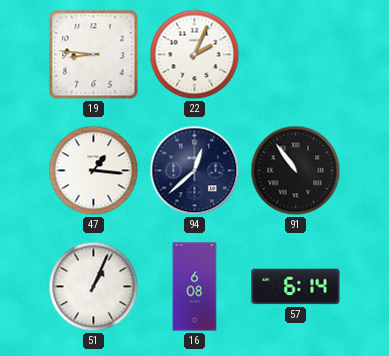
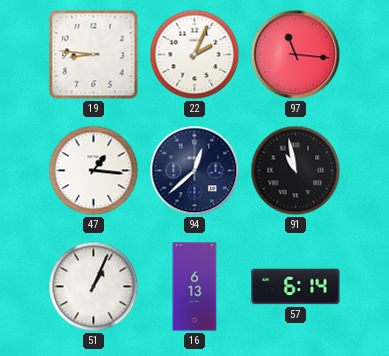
97: none -> 11:16 (296, 55)
91: 10:54 -> 10:58 (296, 171)
16: 6:08 -> 6:13 (195, 287)
